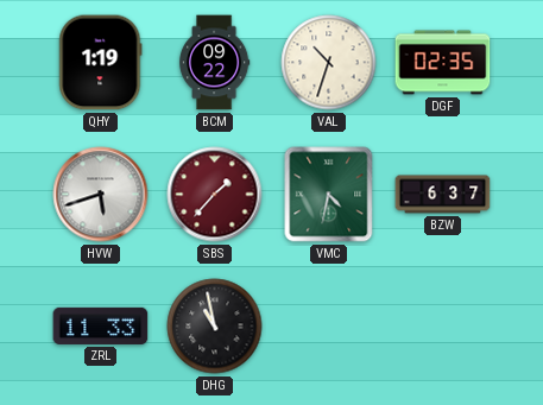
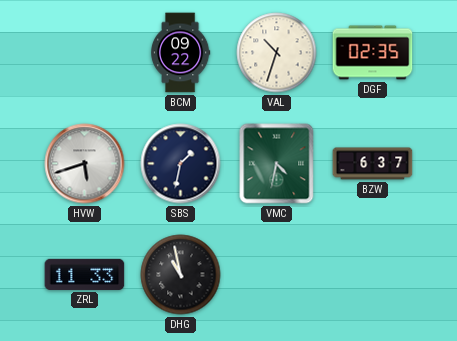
QHY: 1:19 -> none (101, 63)
SBS: 1:37 -> 1:32 (181, 164)
SBS dial: burgundy -> navy (181, 164)
